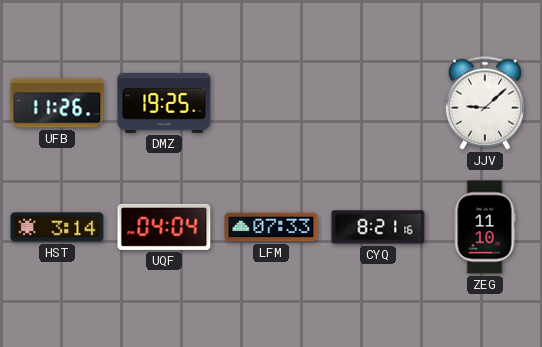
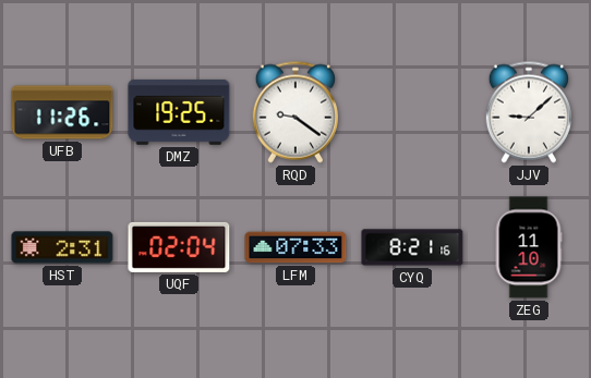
RQD: none -> 9:21 (295, 112)
HST: 3:14 -> 2:31 (62, 247)
UQF: 04:04 -> 02:04 (179, 247)
